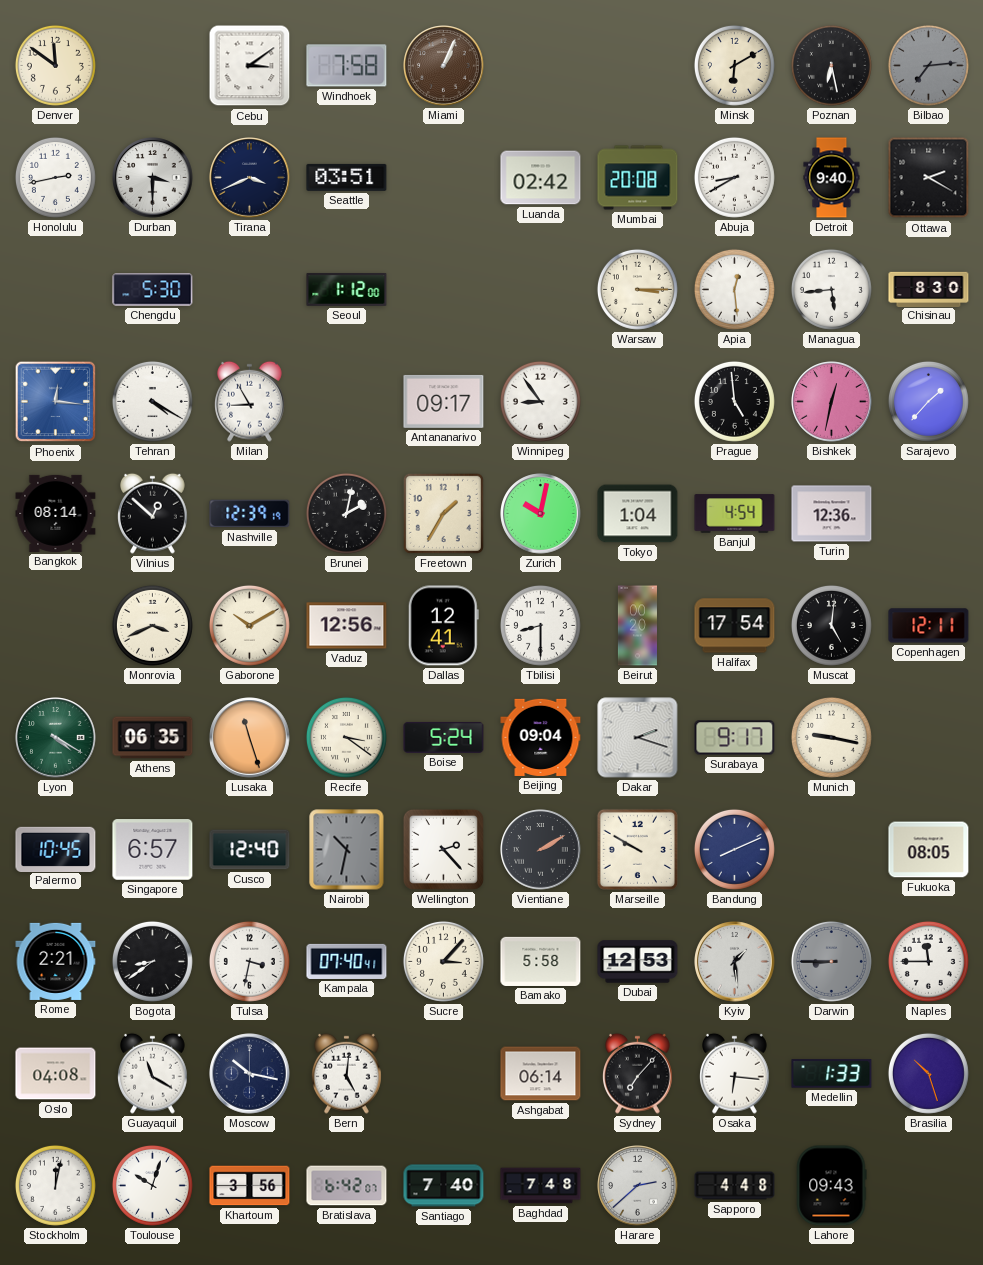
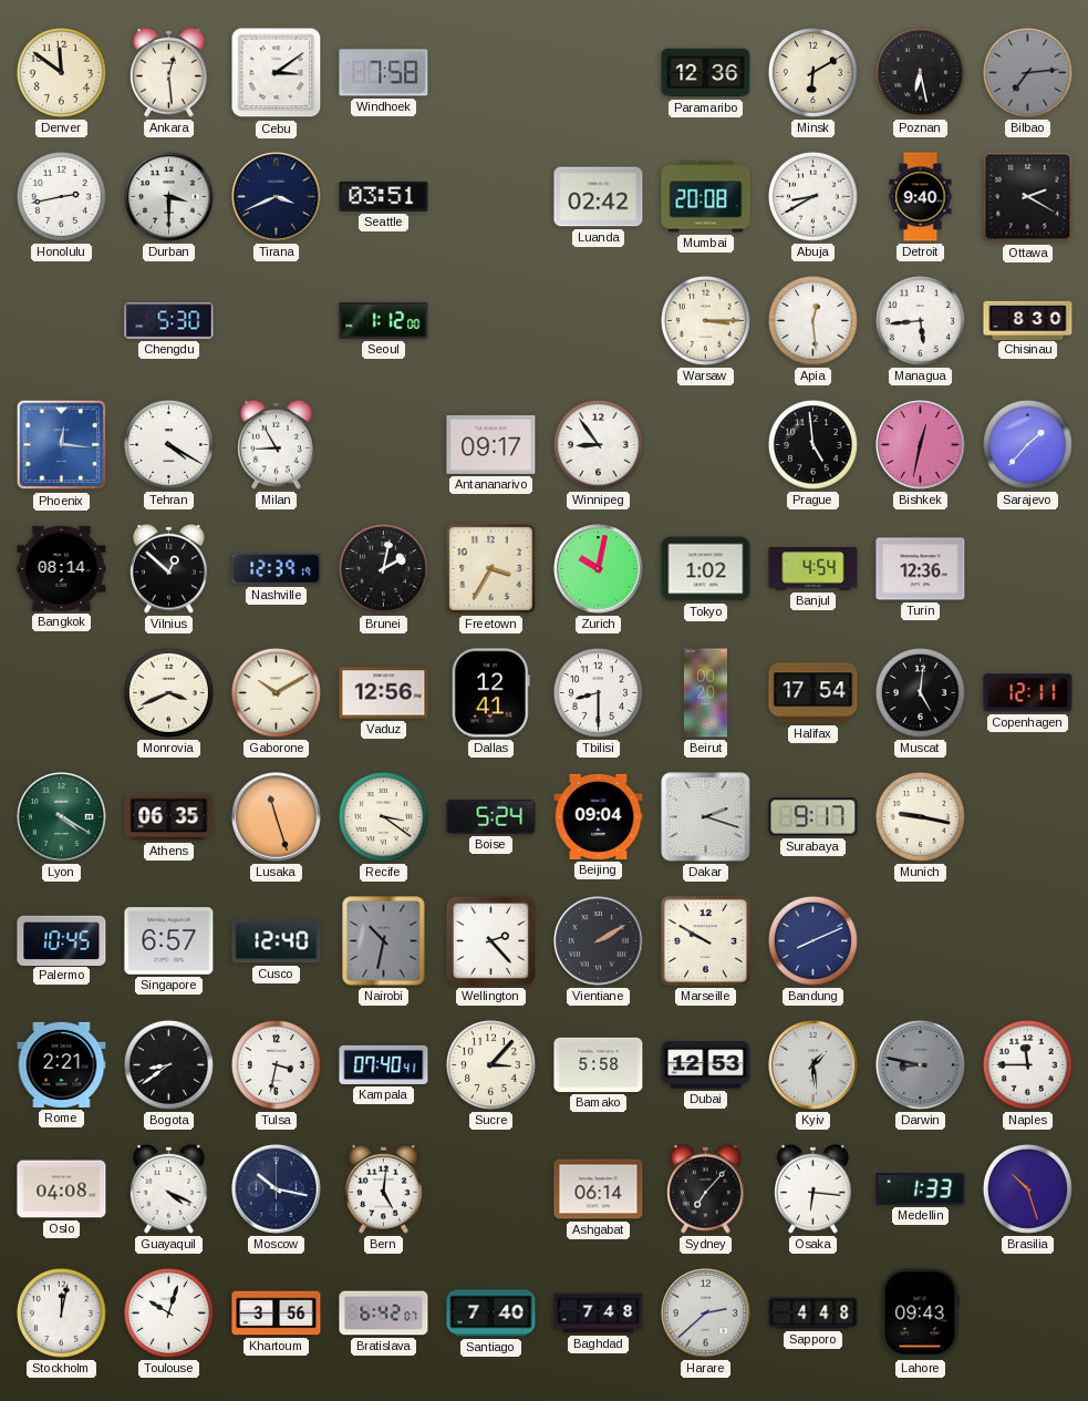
Ankara: none -> 12:29 (169, 72)
Miami: 1:04 -> none (444, 66)
Paramaribo: none -> 12:36 (706, 73)
Freetown: 1:35 -> 3:35 (490, 568)
Tokyo: 1:04 -> 1:02 (706, 569)
Fukuoka: 08:05 -> none (929, 850)
Darwin: 8:45 -> 8:47 (920, 1064)
Guayaquil: 11:20 -> 4:19 (169, 1188)
